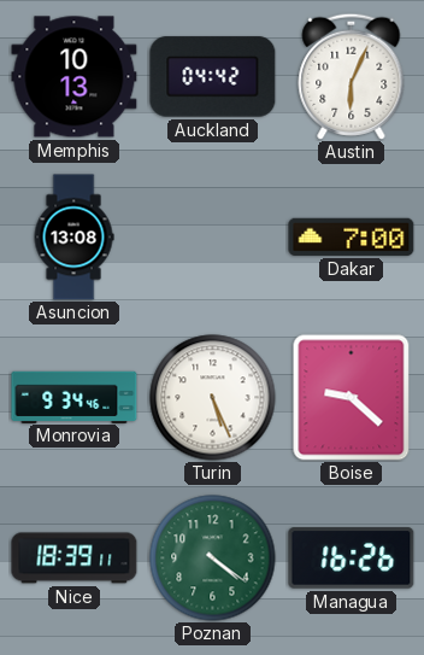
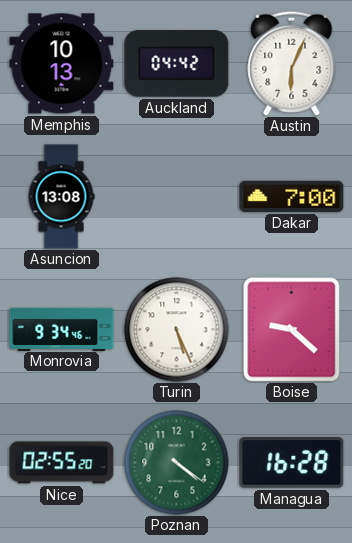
Nice: 18:39 -> 02:55 (62, 463)
Managua: 16:26 -> 16:28 (292, 463)
